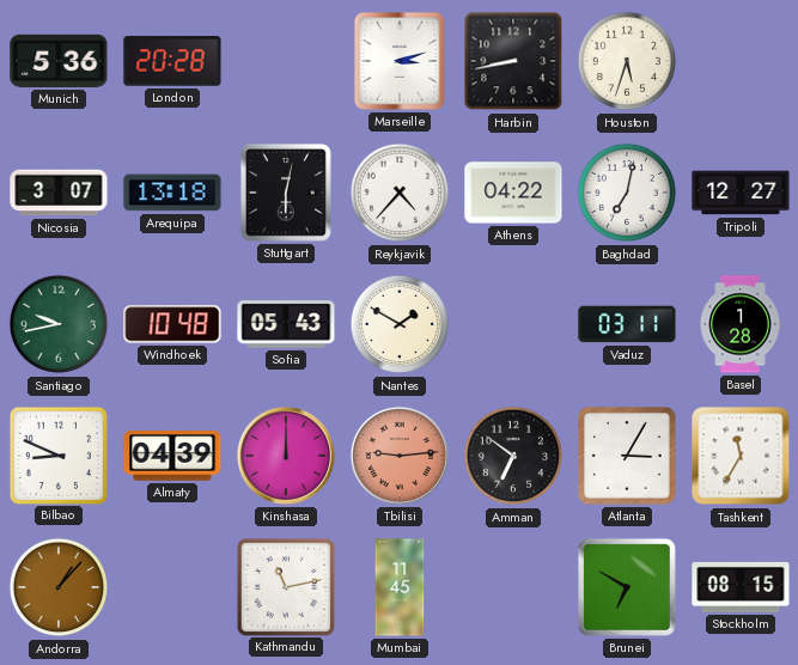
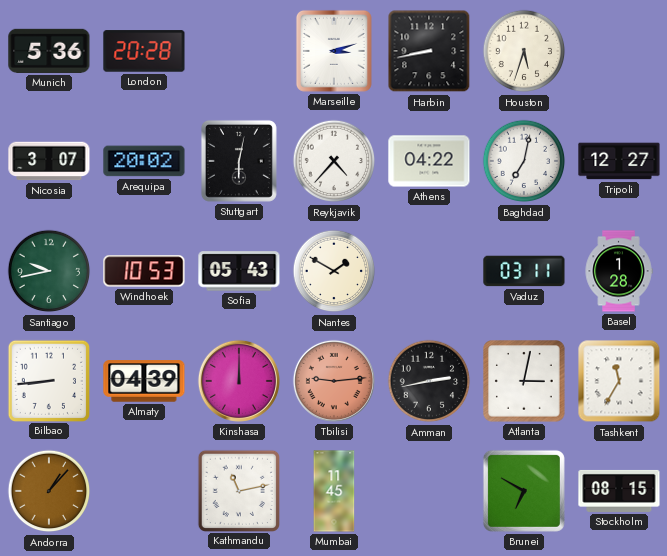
Arequipa: 13:18 -> 20:02 (144, 161)
Windhoek: 10:48 -> 10:53 (144, 271)
Bilbao: 8:49 -> 8:44 (48, 380)
Amman: 6:51 -> 2:43 (429, 381)
Atlanta: 3:05 -> 3:02 (525, 382)
